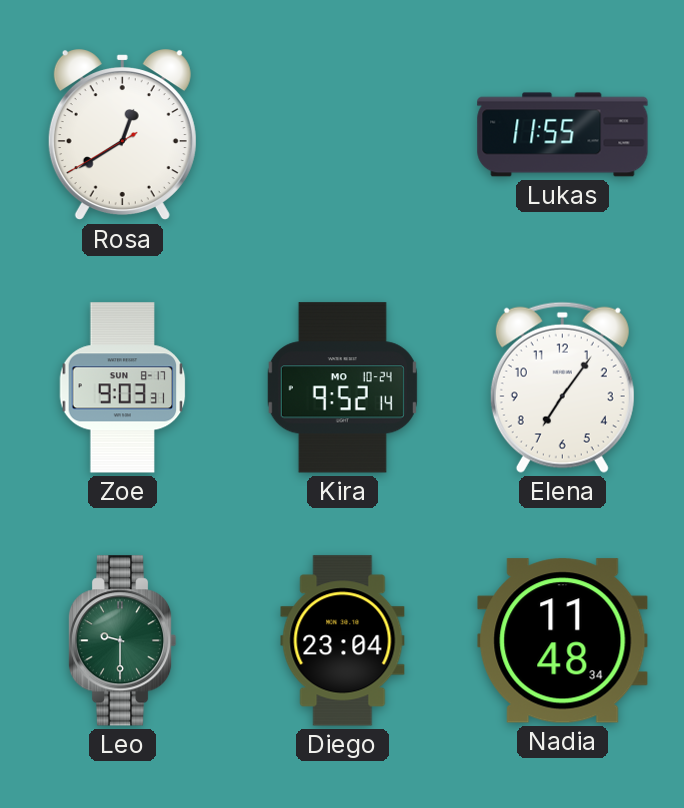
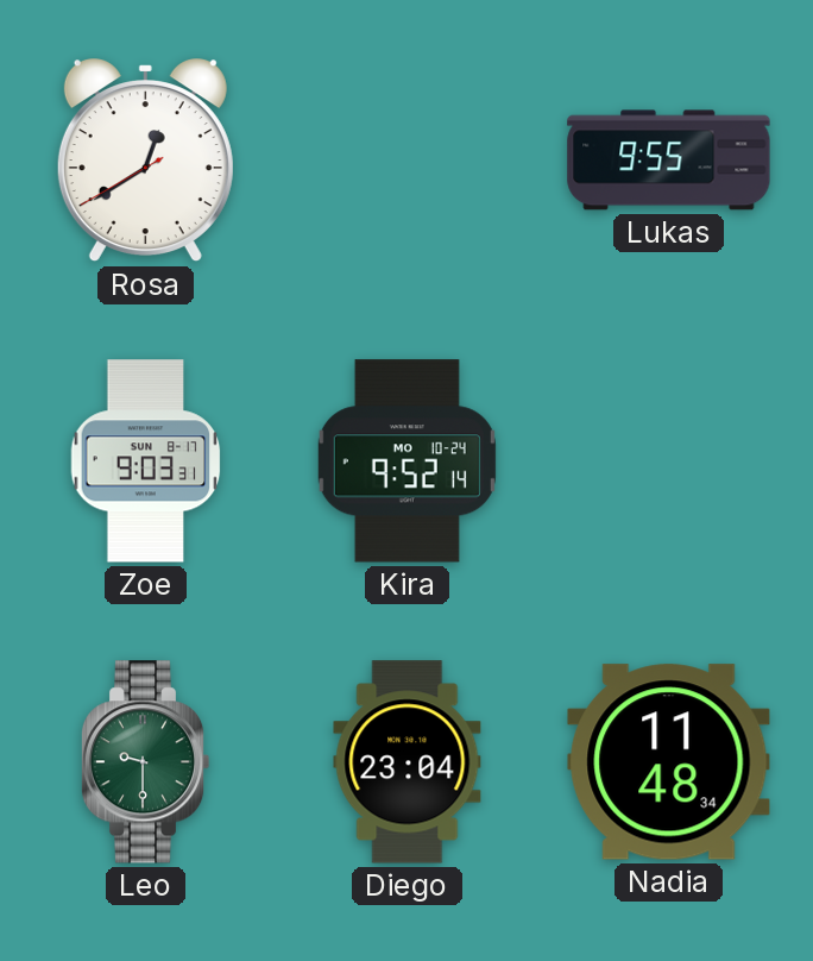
Lukas: 11:55 -> 9:55 (669, 161)
Elena: 7:06 -> none (562, 387)
